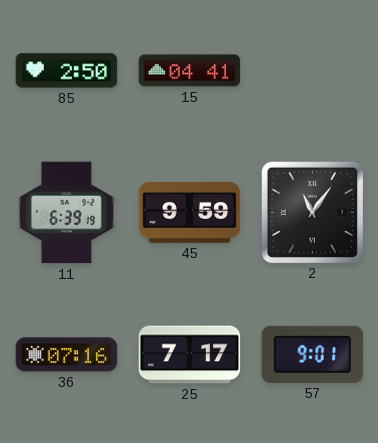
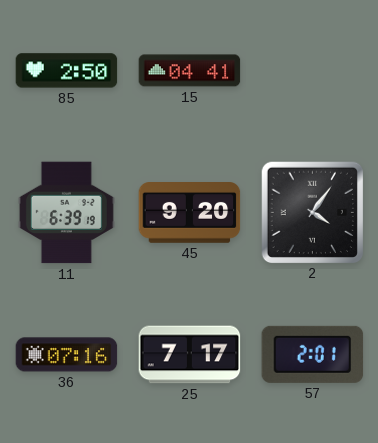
45: 9:59 -> 9:20 (190, 213)
2: 11:06 -> 4:06 (312, 212)
57: 9:01 -> 2:01 (313, 354)
